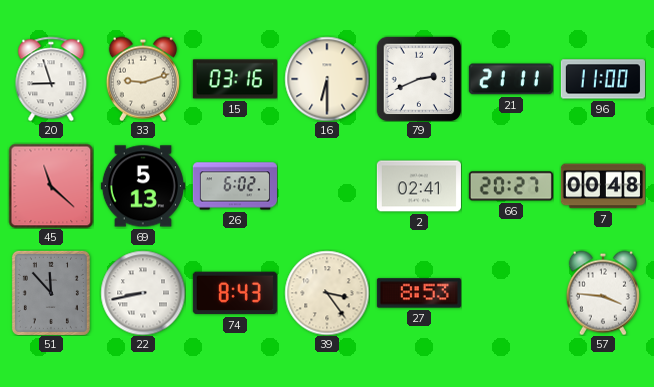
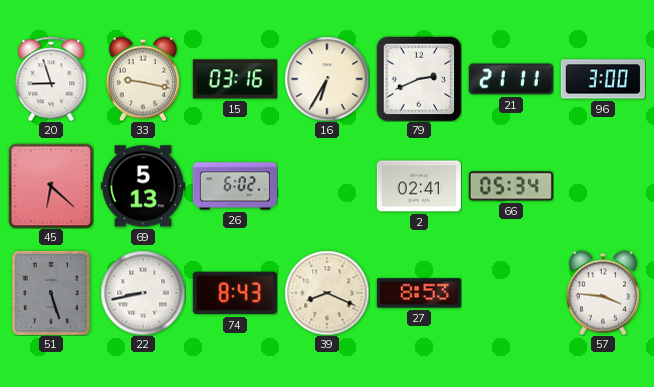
33: 9:12 -> 9:17 (143, 79)
16: 6:30 -> 6:35 (327, 79)
96: 11:00 -> 3:00 (603, 79)
45: 11:22 -> 6:22 (51, 186)
66: 20:27 -> 05:34 (511, 186)
7: 00:48 -> none (603, 186)
51: 11:53 -> 5:27 (51, 293)
39: 3:24 -> 8:19 (327, 293)
